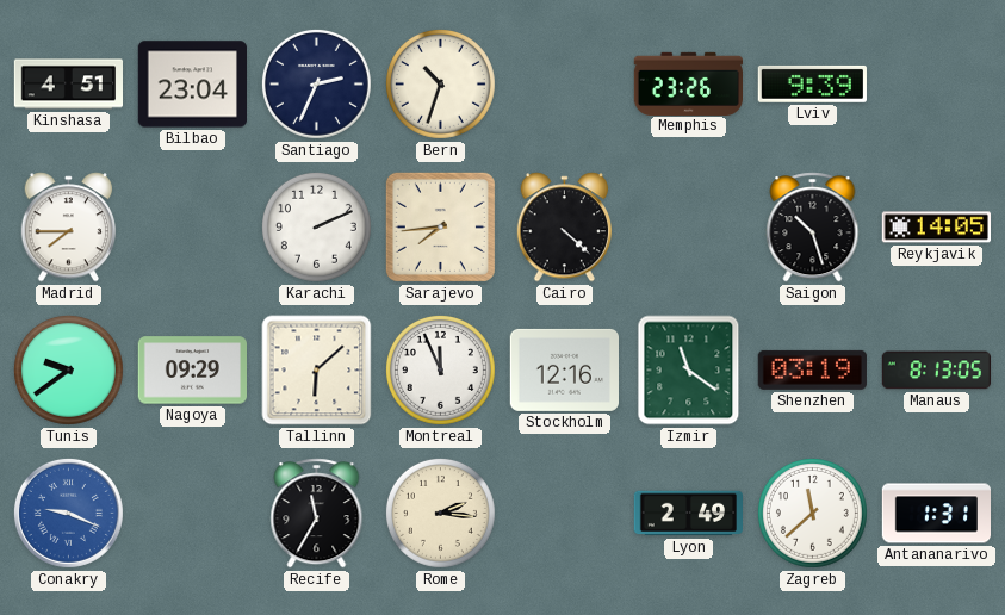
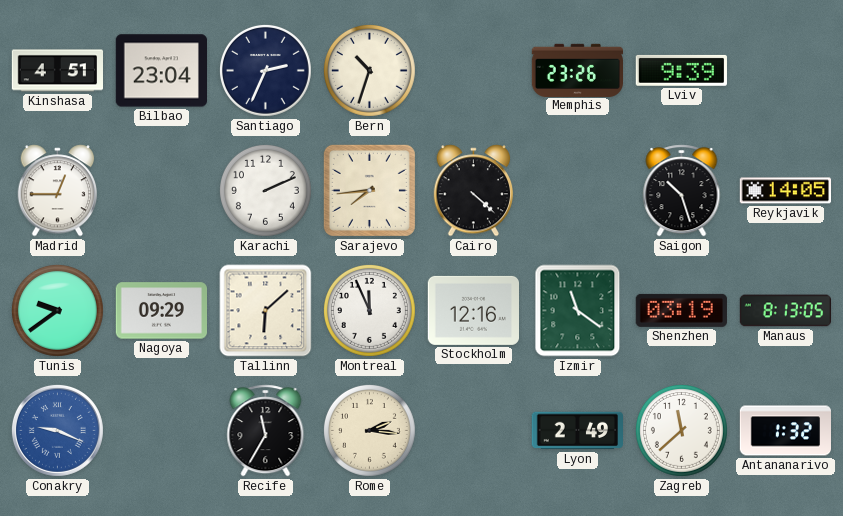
Madrid: 7:45 -> 12:45 (58, 191)
Antananarivo: 1:31 -> 1:32 (786, 431)
